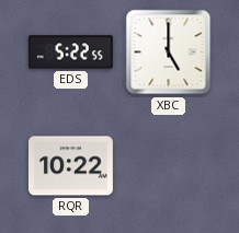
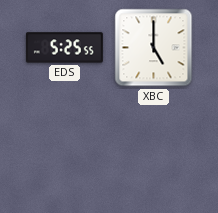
EDS: 5:22 -> 5:25 (64, 48)
RQR: 10:22 -> none (70, 166)
